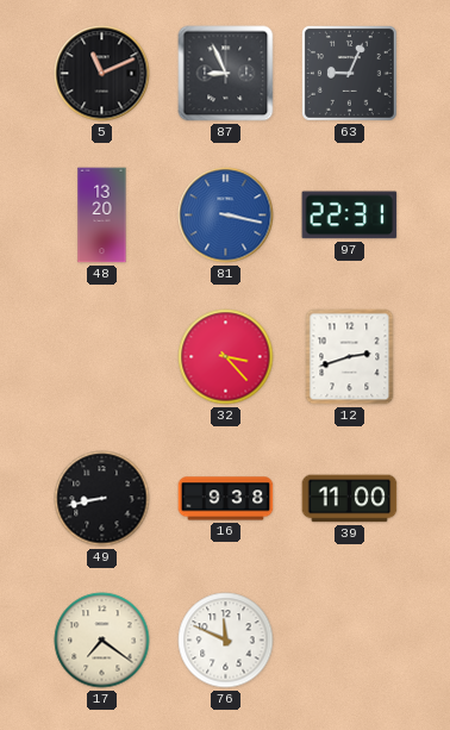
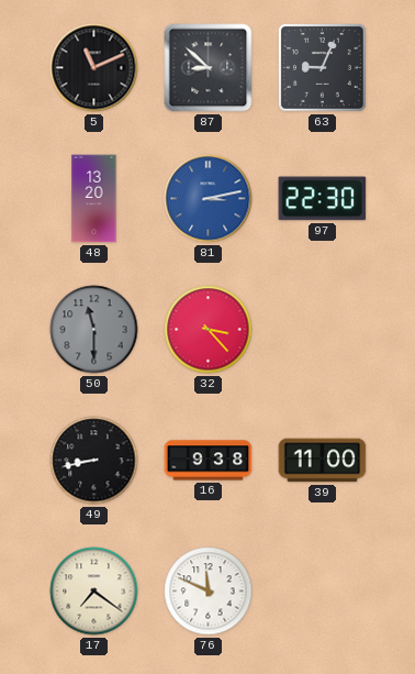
87: 8:56 -> 8:52 (209, 68)
81: 3:17 -> 3:13 (209, 199)
97: 22:31 -> 22:30 (323, 199)
50: none -> 11:30 (94, 330)
12: 2:42 -> none (350, 357)
